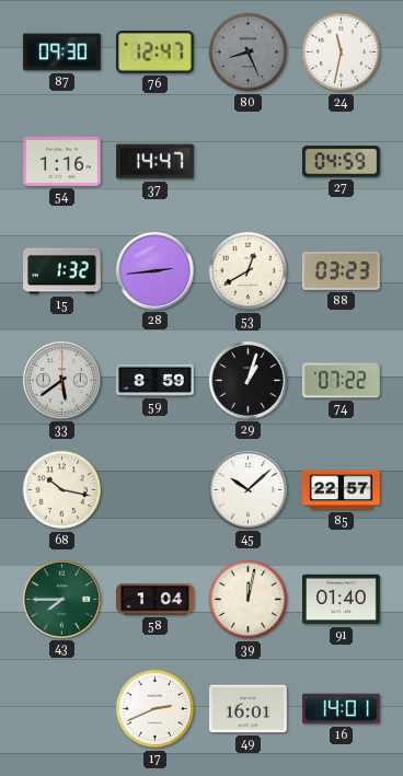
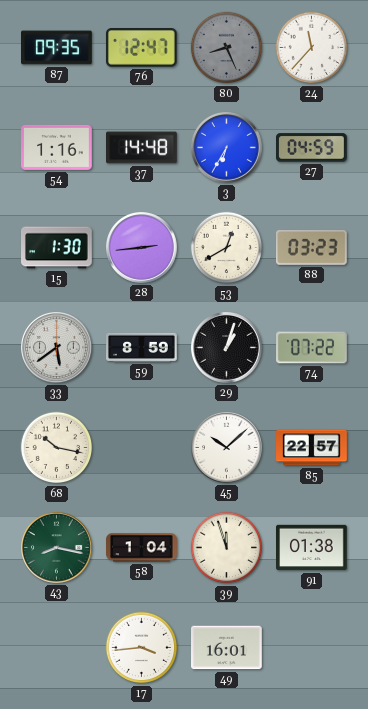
87: 09:30 -> 09:35 (57, 48)
24: 11:32 -> 11:37 (312, 48)
37: 14:47 -> 14:48 (142, 148)
3: none -> 6:35 (227, 148)
15: 1:32 -> 1:30 (57, 248)
43: 7:45 -> 8:17 (57, 548)
39: 12:02 -> 11:57 (227, 548)
91: 01:40 -> 01:38 (312, 548)
17: 2:41 -> 3:44 (142, 648)
16: 14:01 -> none (342, 709)
